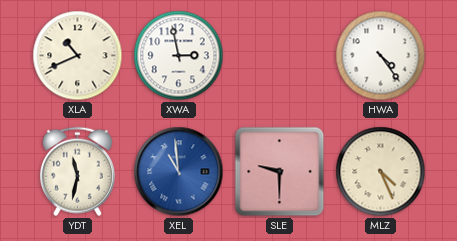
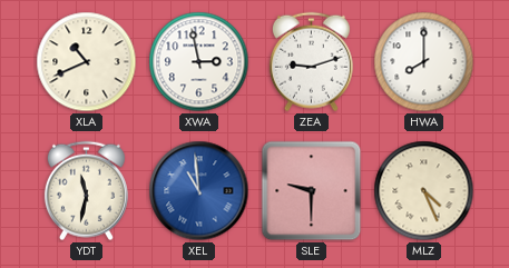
ZEA: none -> 9:12 (311, 62)
HWA: 4:24 -> 8:00 (424, 62)
